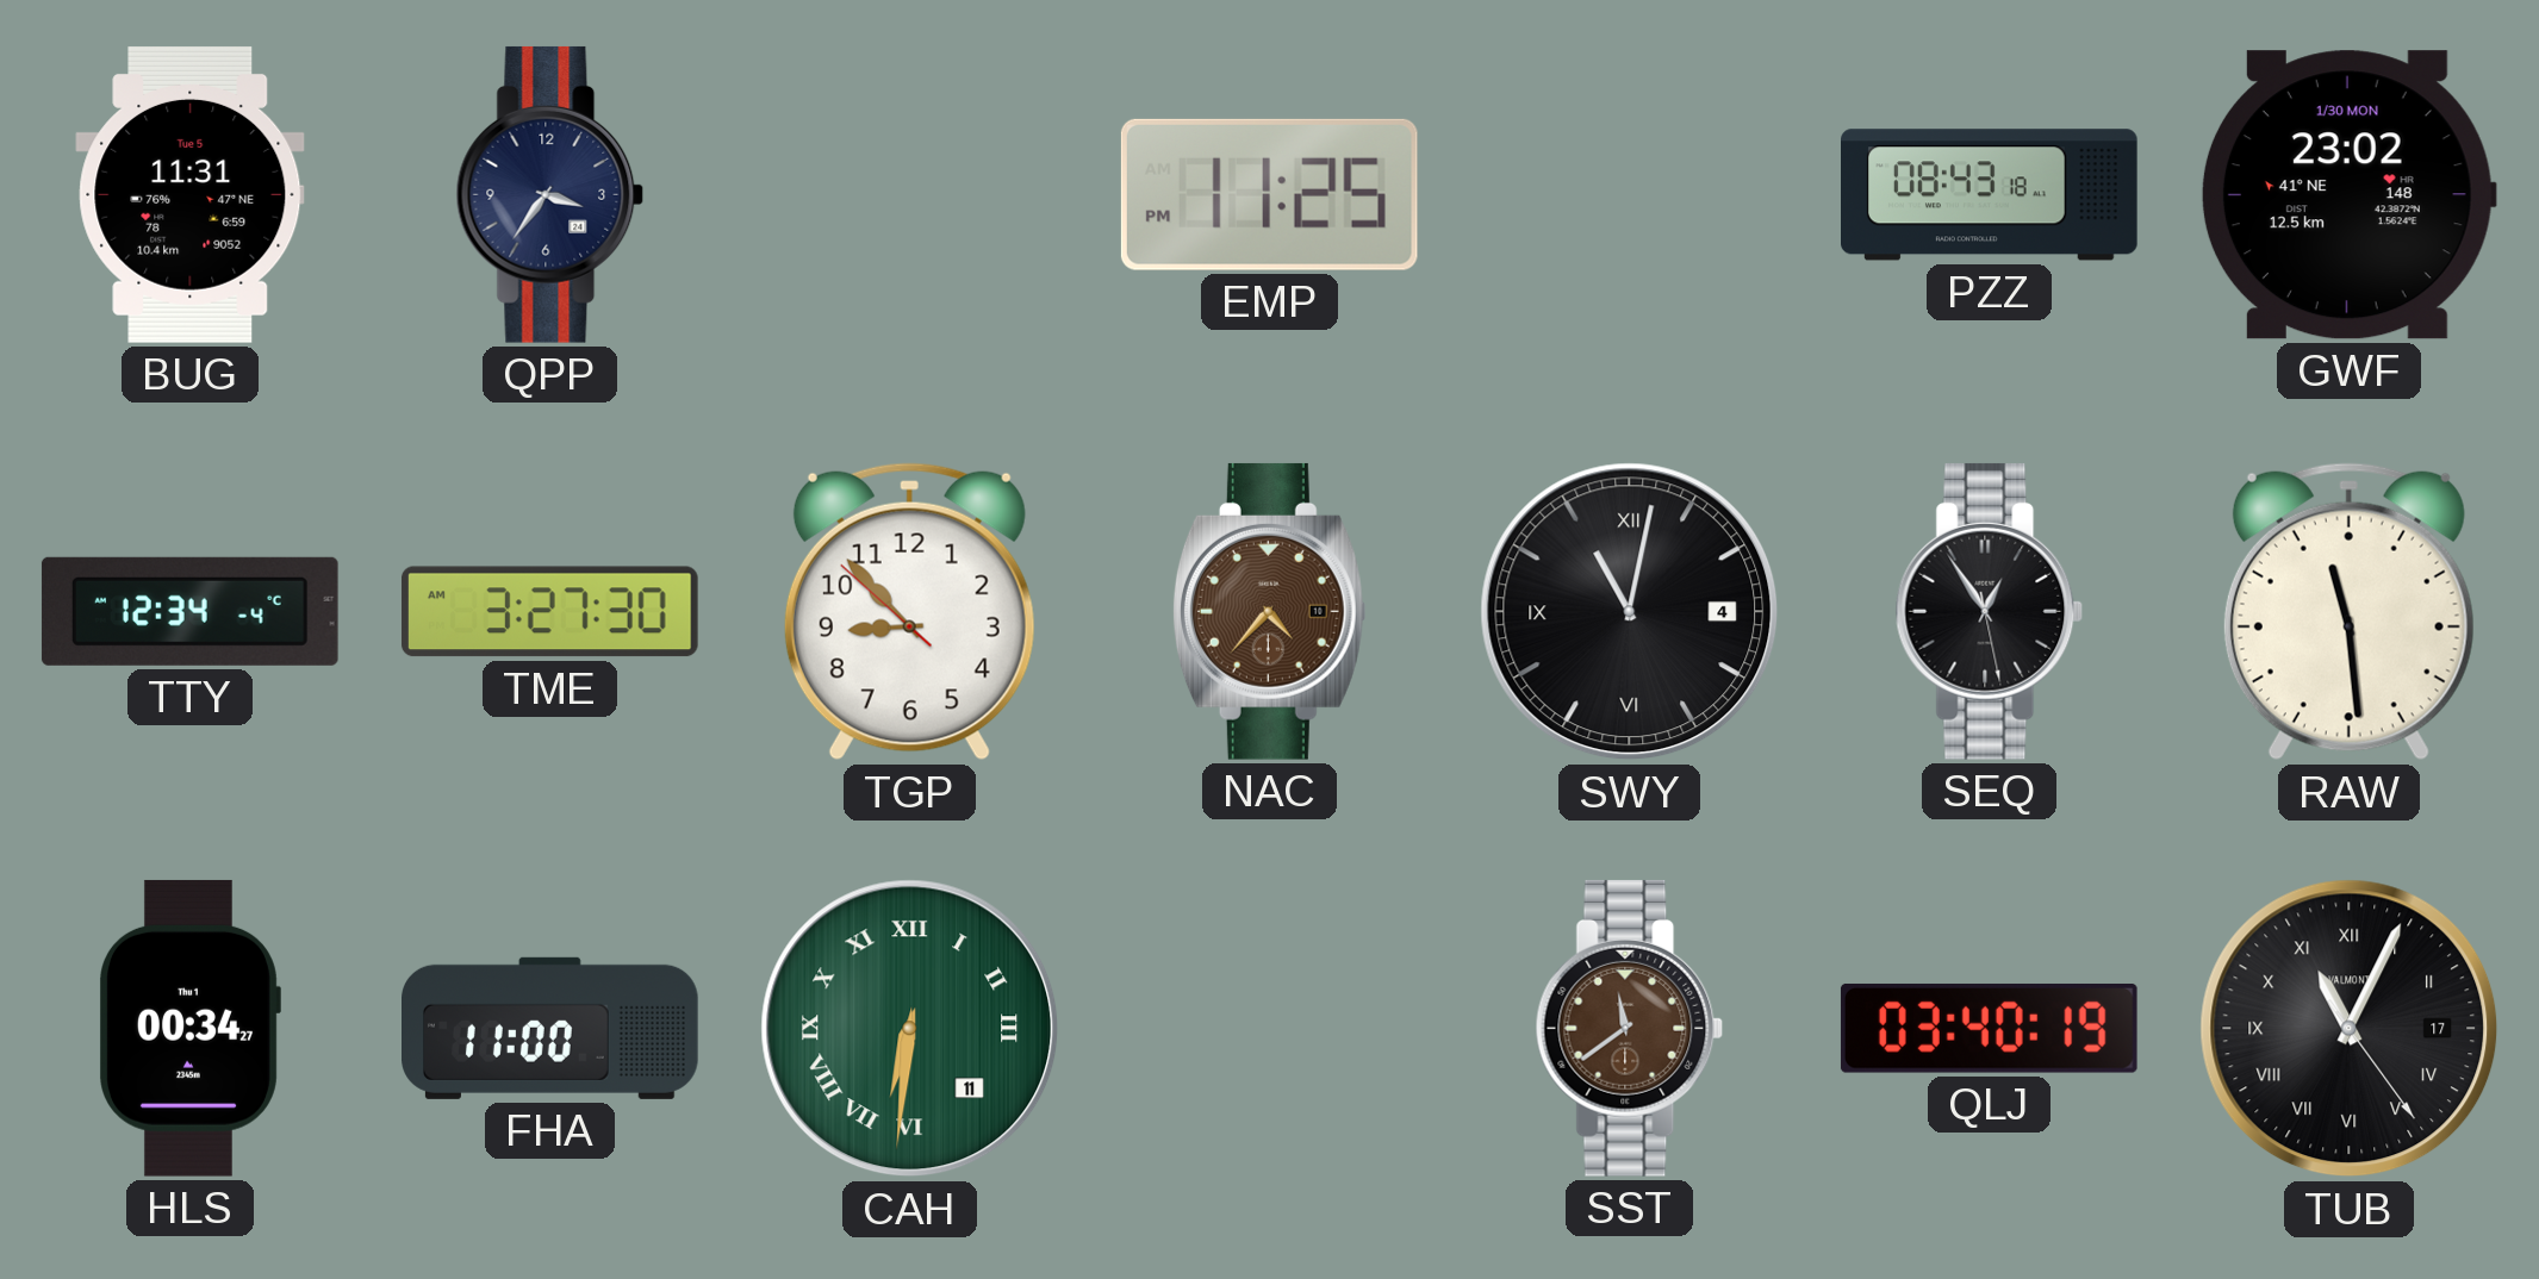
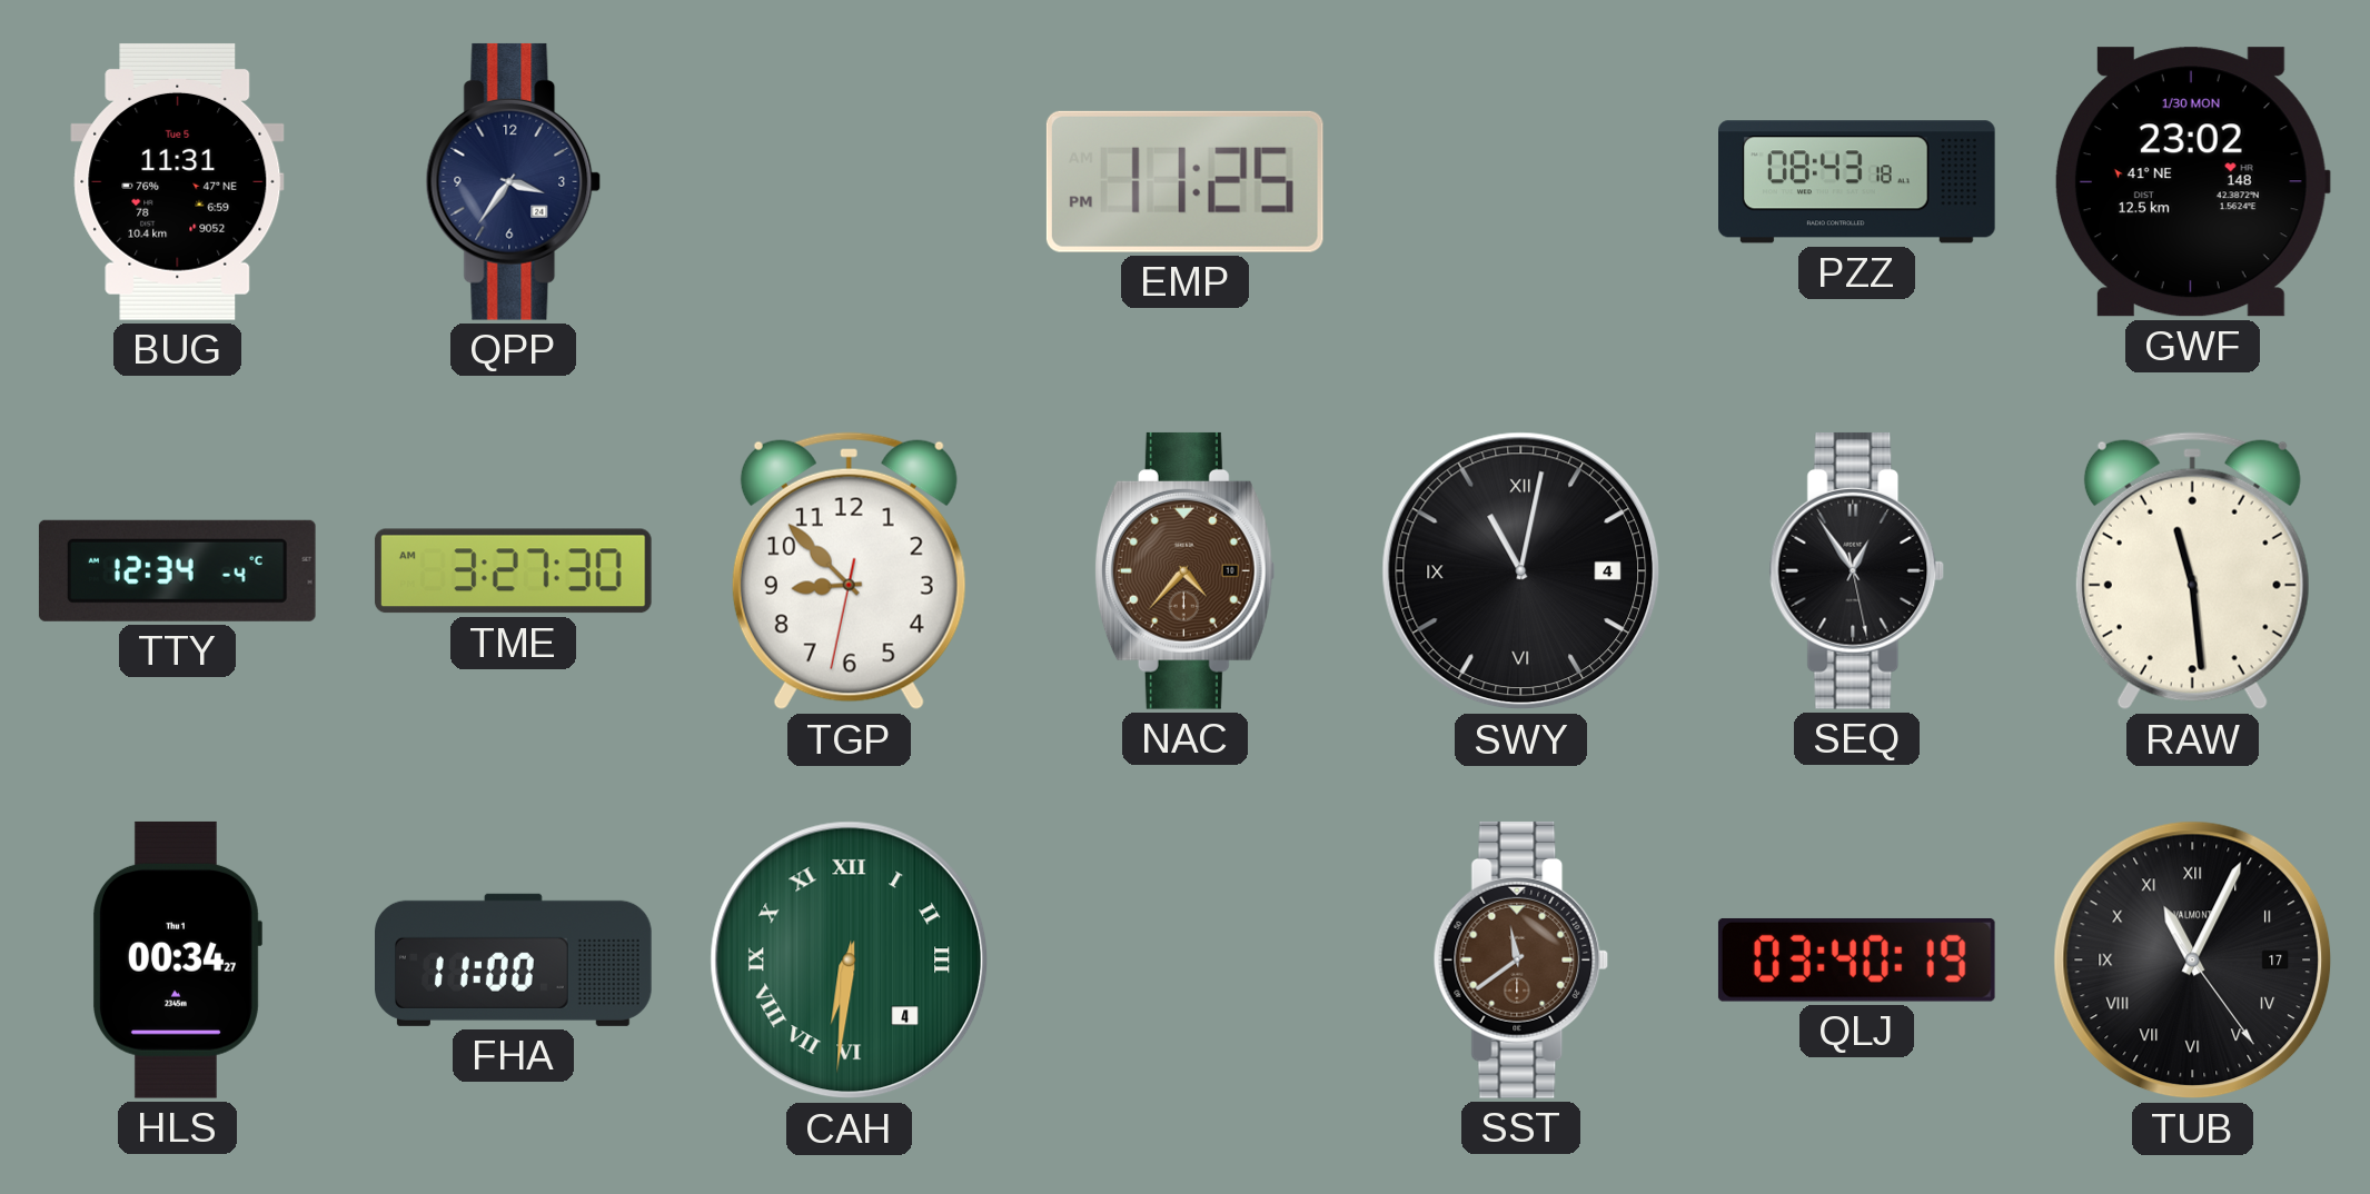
TGP: 8:52:52 -> 8:52:32 (849, 571)
CAH date: 11 -> 4 (850, 961)
